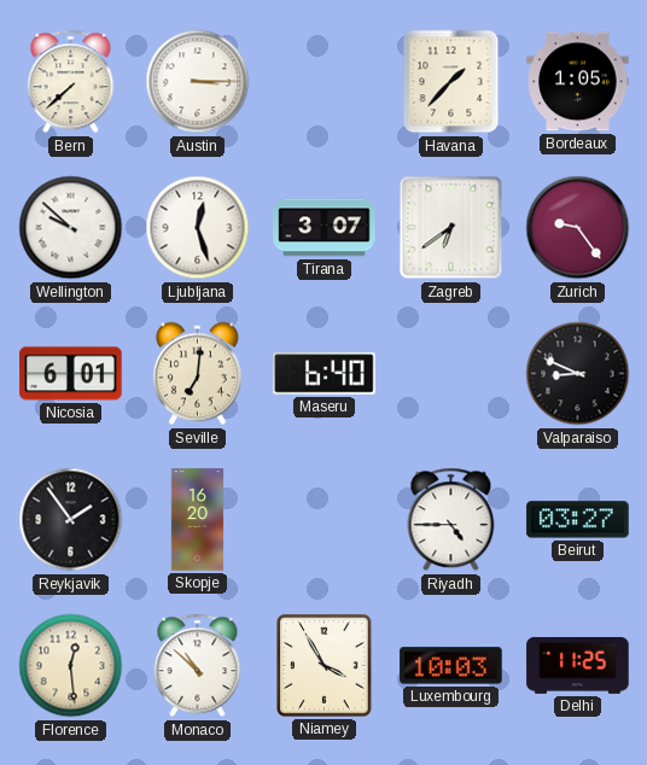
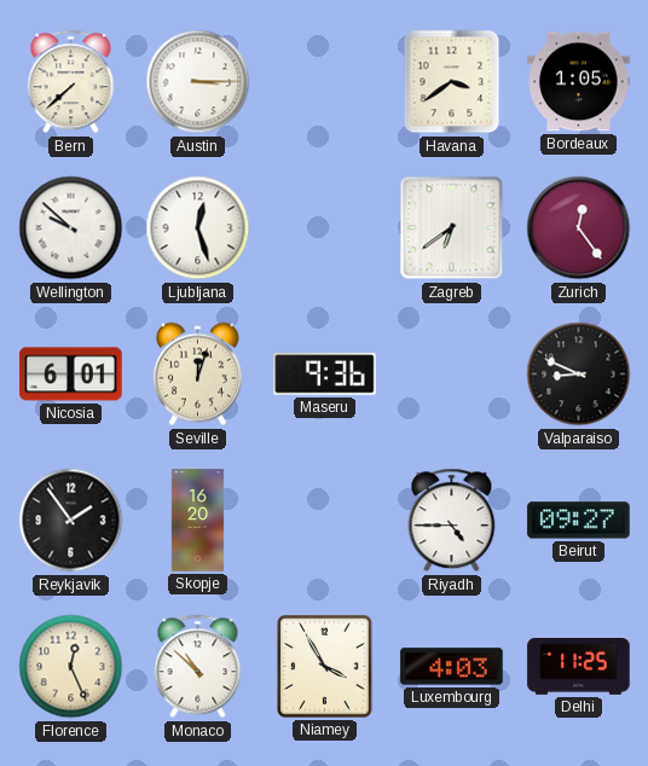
Havana: 1:37 -> 3:39 (452, 82)
Tirana: 3:07 -> none (325, 228)
Zurich: 9:24 -> 12:24 (579, 228)
Seville: 7:01 -> 12:03 (197, 375)
Maseru: 6:40 -> 9:36 (325, 375)
Beirut: 03:27 -> 09:27 (579, 521)
Florence: 12:29 -> 12:26 (71, 667)
Luxembourg: 10:03 -> 4:03 (452, 667)
